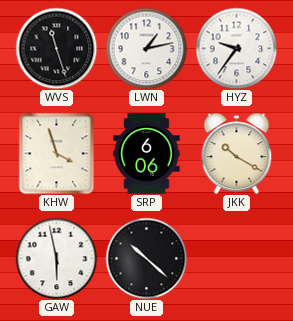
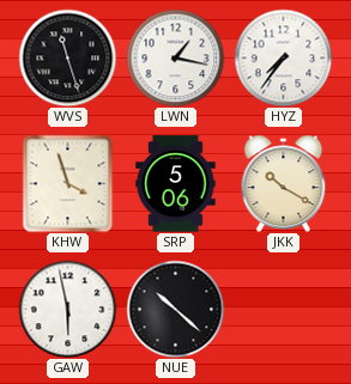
LWN: 1:13 -> 1:17 (175, 57)
HYZ: 9:36 -> 7:36 (283, 57)
SRP: 6:06 -> 5:06 (176, 184)
